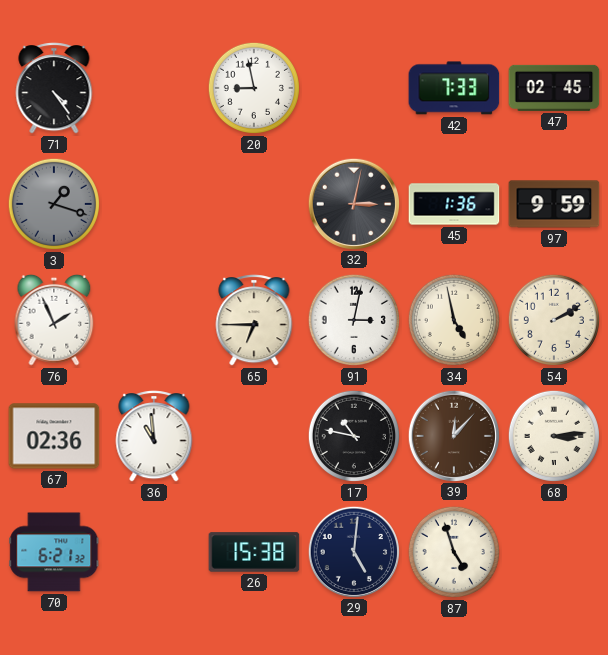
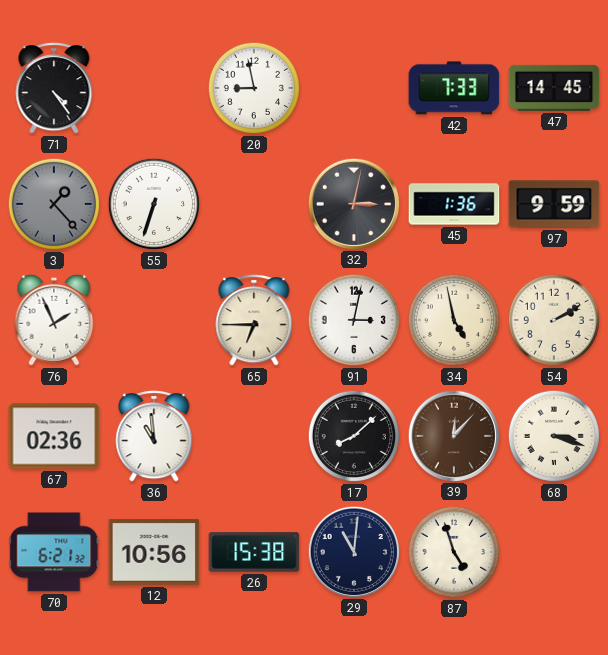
47: 02:45 -> 14:45 (554, 88)
3: 1:18 -> 1:23 (54, 204)
55: none -> 6:33 (154, 204)
17: 10:47 -> 8:08 (354, 436)
68: 3:14 -> 3:18 (554, 436)
12: none -> 10:56 (154, 552)
29: 5:01 -> 11:01 (353, 551)
